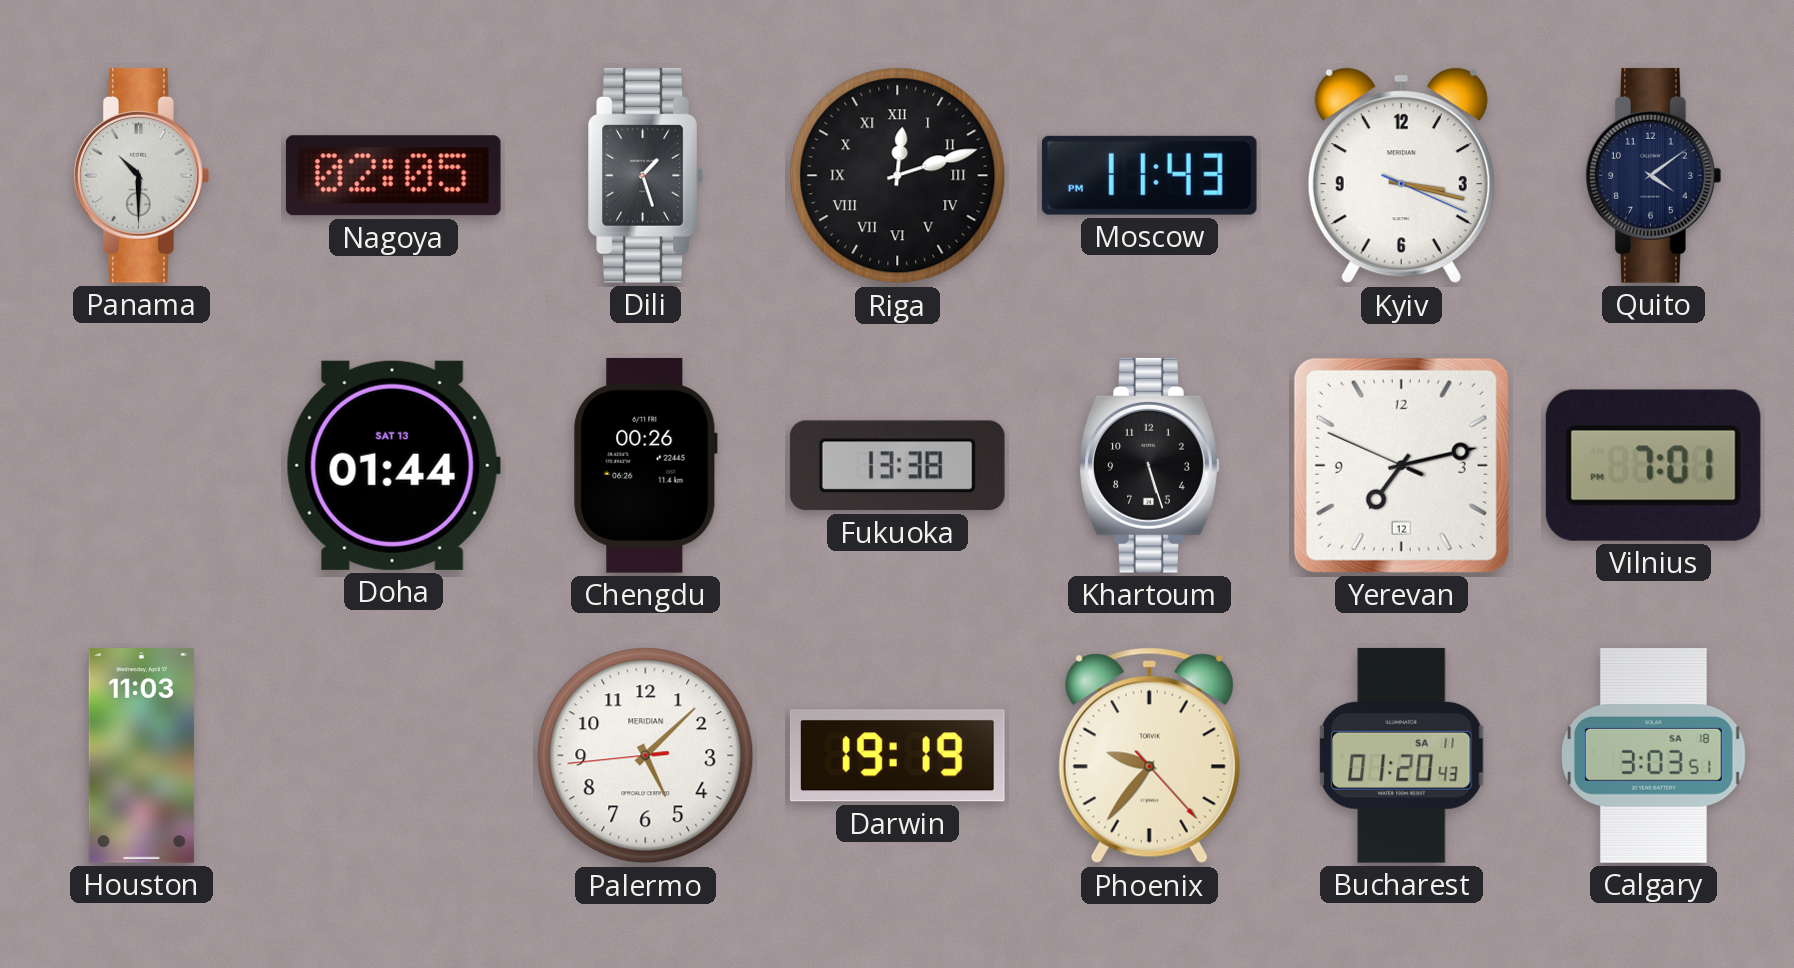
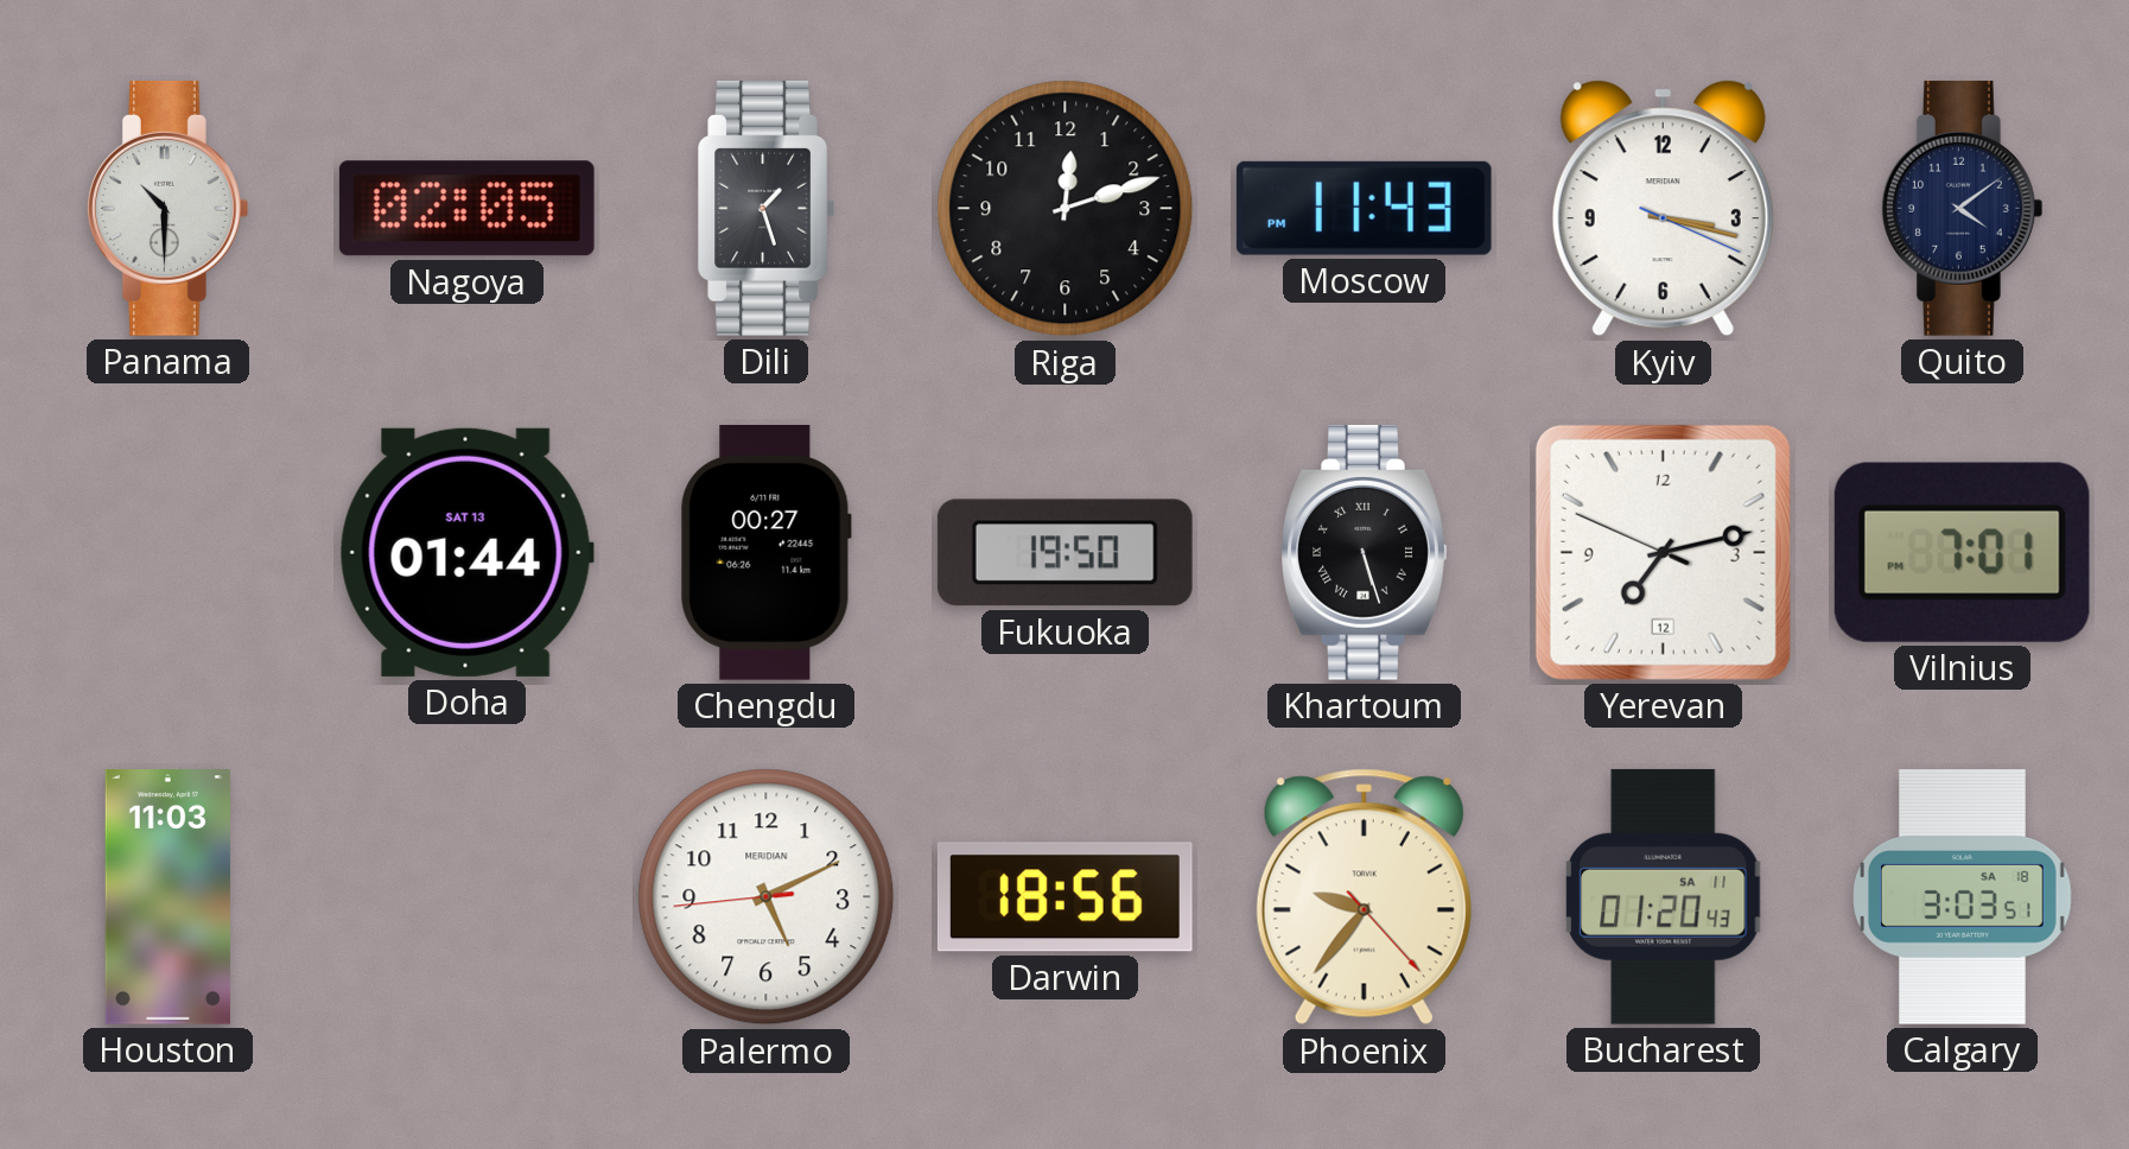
Riga numerals: Roman -> Arabic (1066, 209)
Chengdu: 00:26 -> 00:27 (767, 552)
Fukuoka: 13:38 -> 19:50 (1064, 553)
Khartoum numerals: Arabic -> Roman (1365, 552)
Palermo: 5:07 -> 5:10 (767, 897)
Darwin: 19:19 -> 18:56 (1064, 897)
